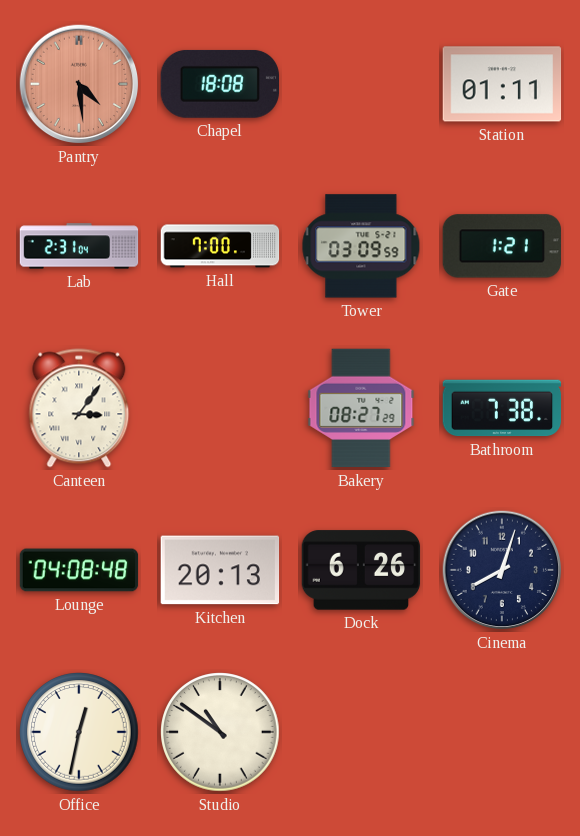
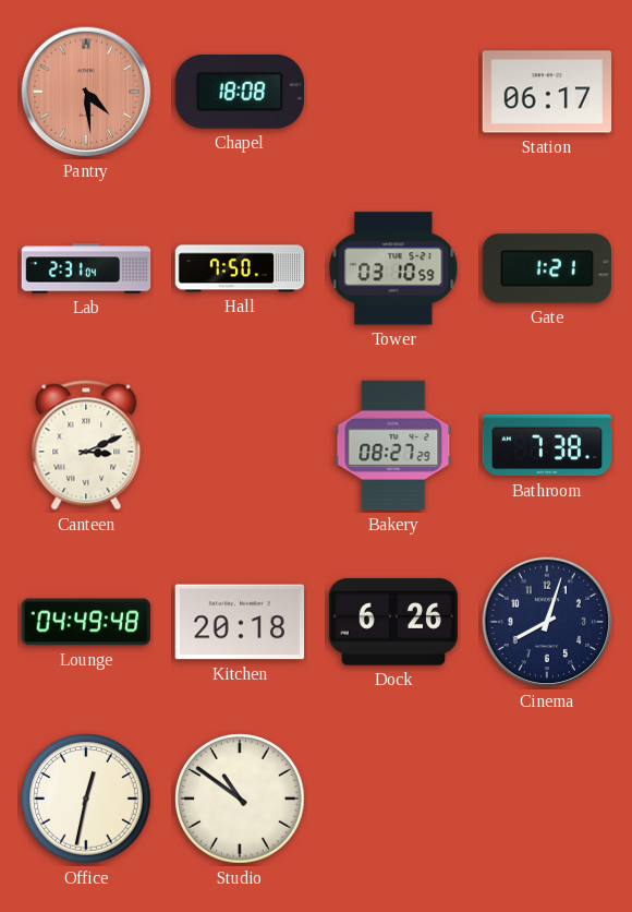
Station: 01:11 -> 06:17 (547, 92)
Hall: 7:00 -> 7:50 (240, 268)
Tower: 03:09 -> 03:10 (393, 268)
Canteen: 3:06 -> 3:11 (86, 445)
Lounge: 04:08 -> 04:49 (86, 622)
Kitchen: 20:13 -> 20:18 (240, 622)
